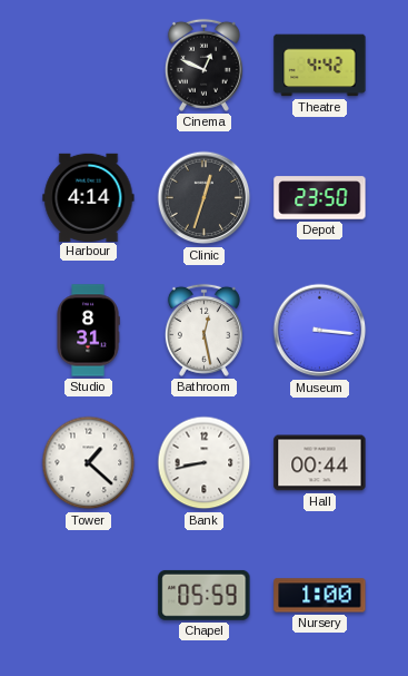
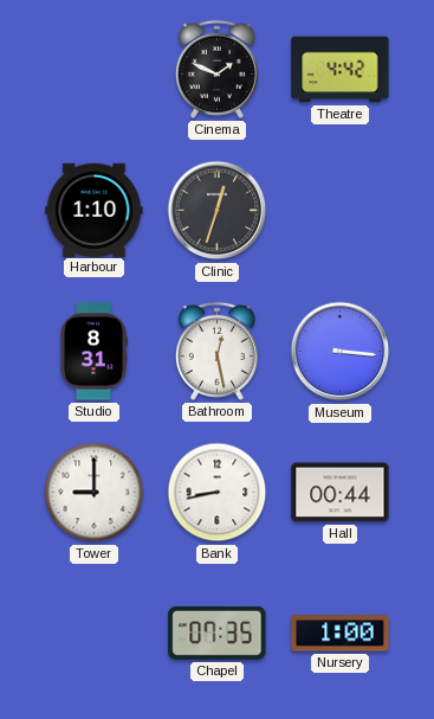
Cinema: 12:49 -> 1:49 (216, 69)
Harbour: 4:14 -> 1:10 (95, 210)
Depot: 23:50 -> none (320, 198)
Tower: 1:22 -> 9:00 (95, 493)
Chapel: 05:59 -> 07:35 (218, 633)
